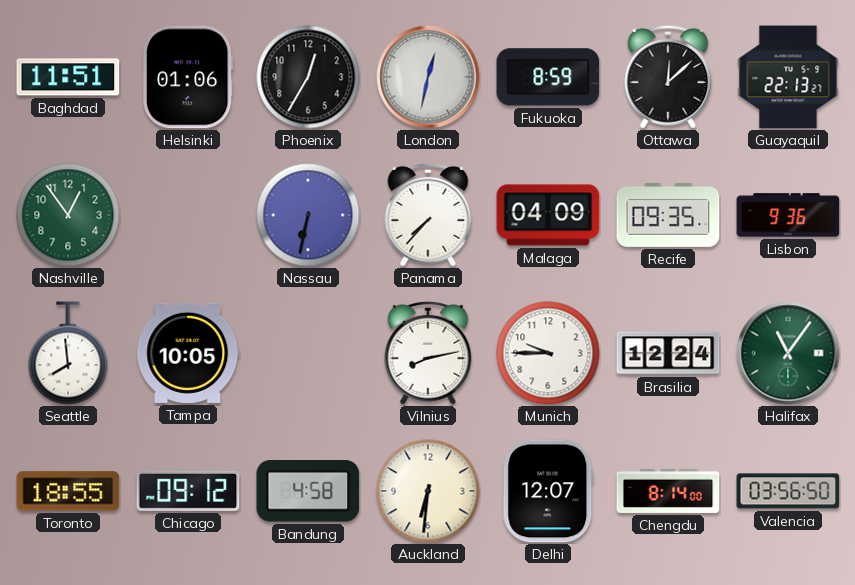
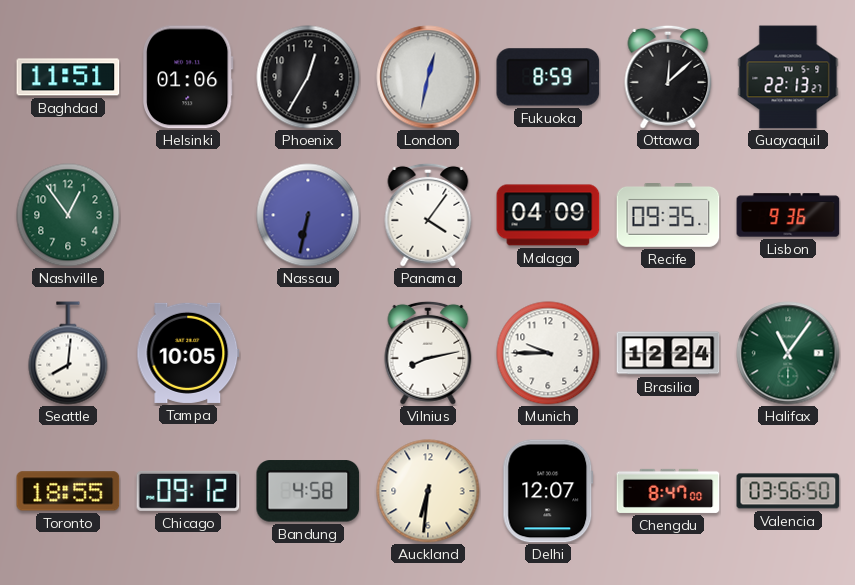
Panama: 7:37 -> 4:06 (428, 215)
Seattle: 7:59 -> 8:01 (68, 353)
Chengdu: 8:14 -> 8:47 (668, 491)
